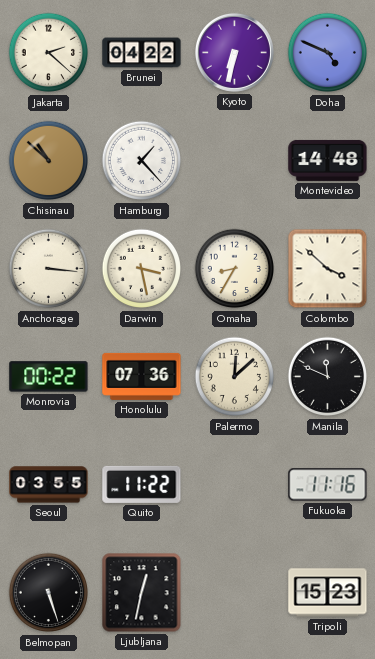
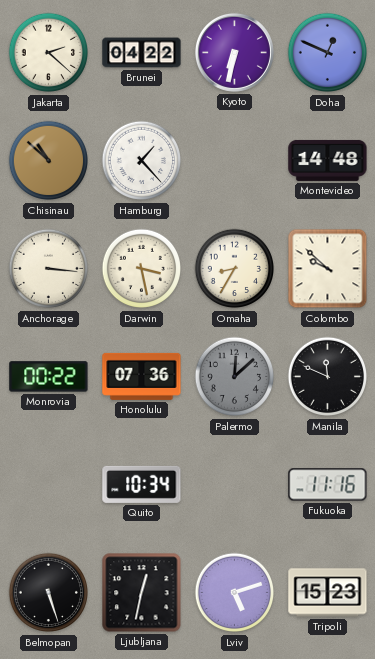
Doha: 4:49 -> 12:49 (328, 53)
Colombo: 3:52 -> 9:52 (328, 269)
Palermo dial: cream -> grey (235, 377)
Seoul: 03:55 -> none (49, 485)
Quito: 11:22 -> 10:34 (142, 484)
Lviv: none -> 5:12 (235, 593)
